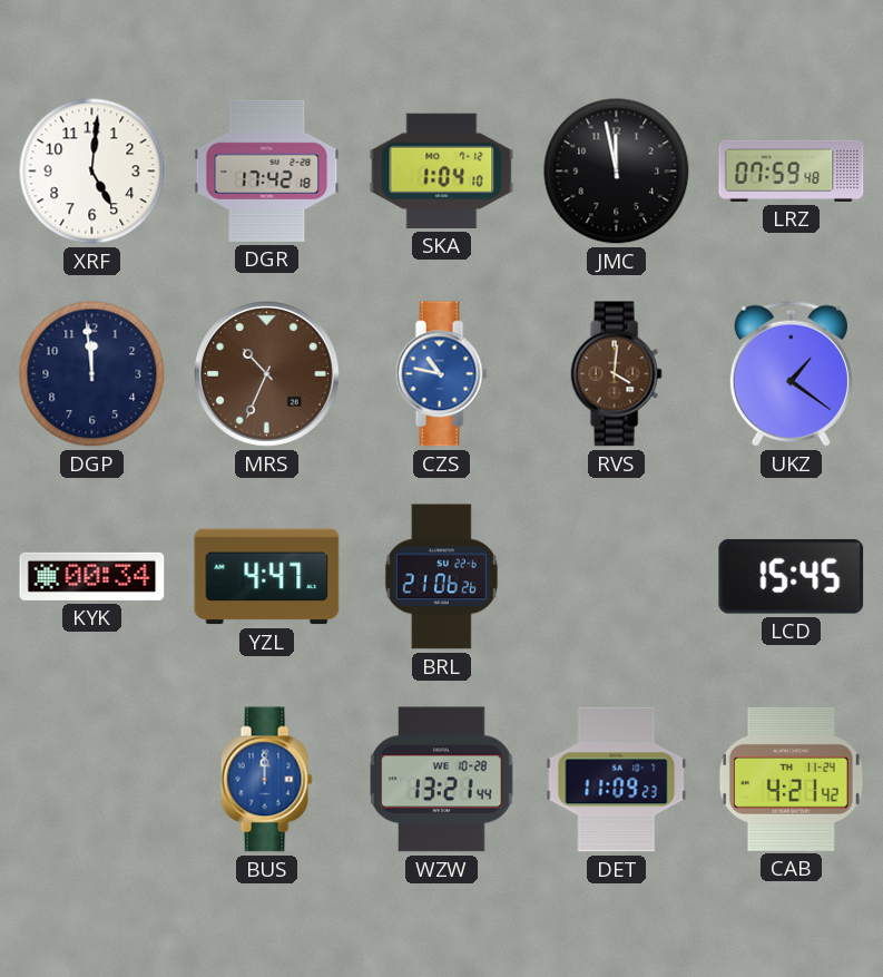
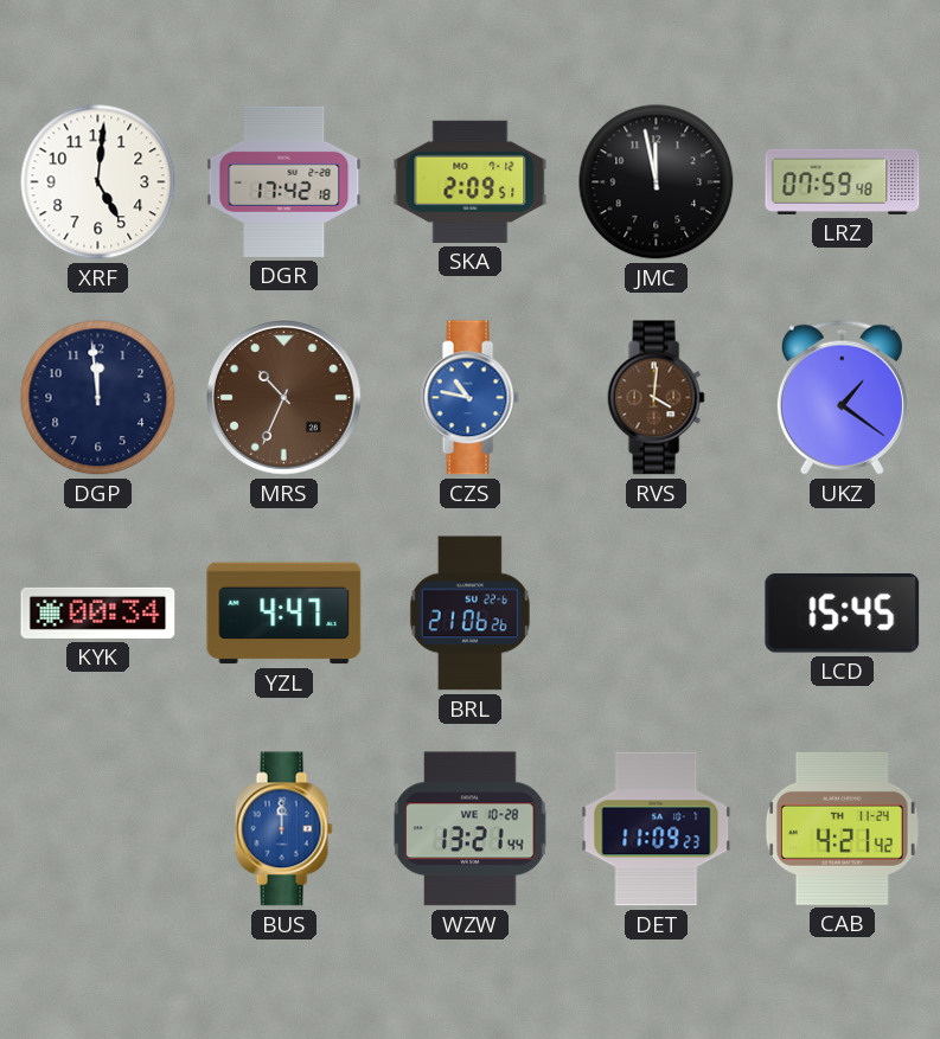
SKA: 1:04 -> 2:09 (471, 181)
